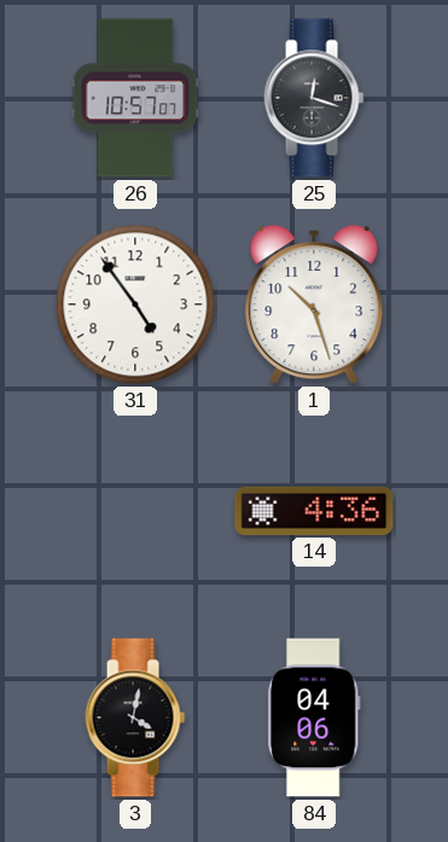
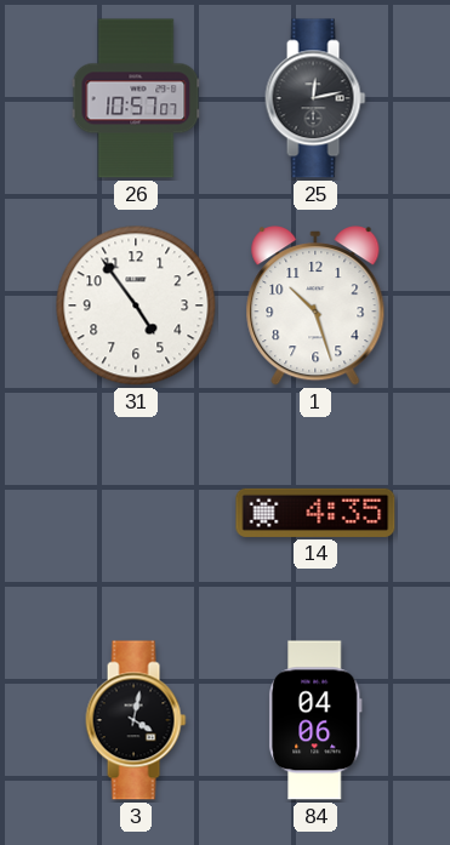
25: 12:18 -> 12:13 (315, 98)
14: 4:36 -> 4:35 (315, 513)
